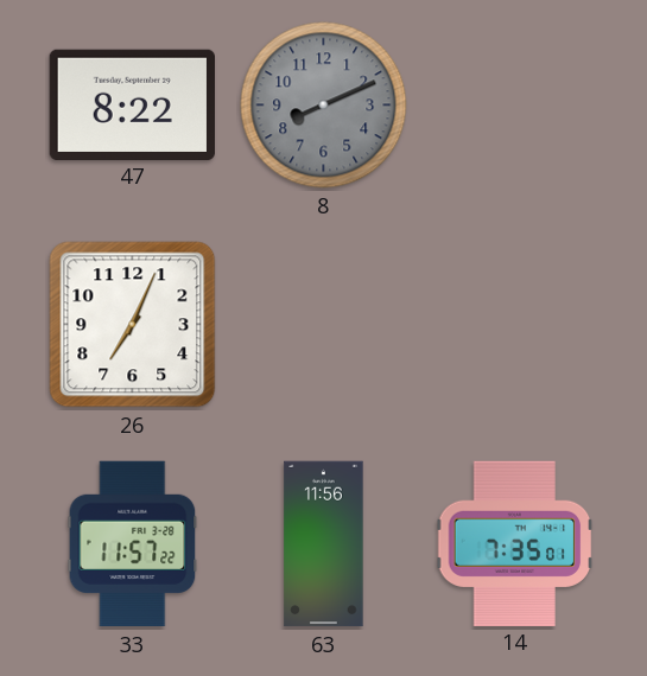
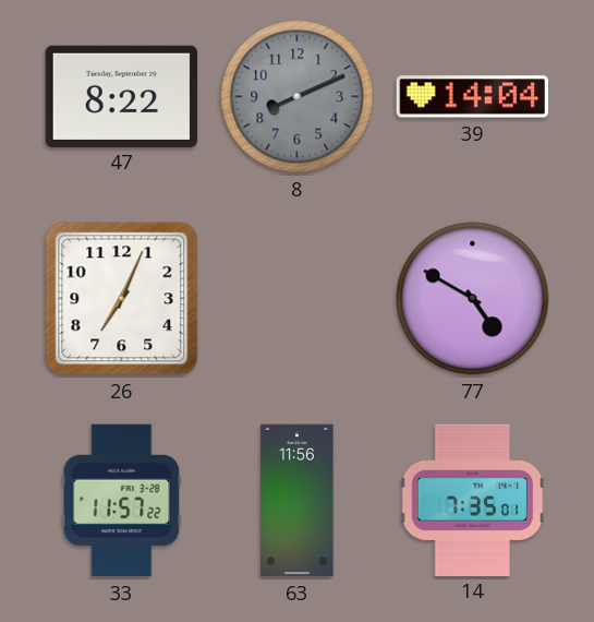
39: none -> 14:04 (472, 97)
77: none -> 4:50 (473, 299)
